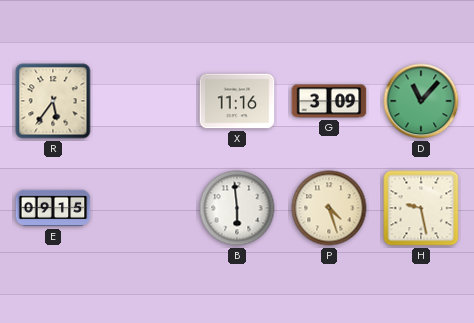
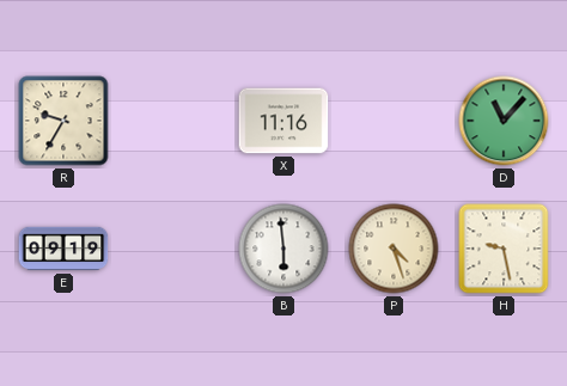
R: 5:36 -> 9:35 (63, 121)
G: 3:09 -> none (329, 101)
E: 09:15 -> 09:19 (63, 249)
